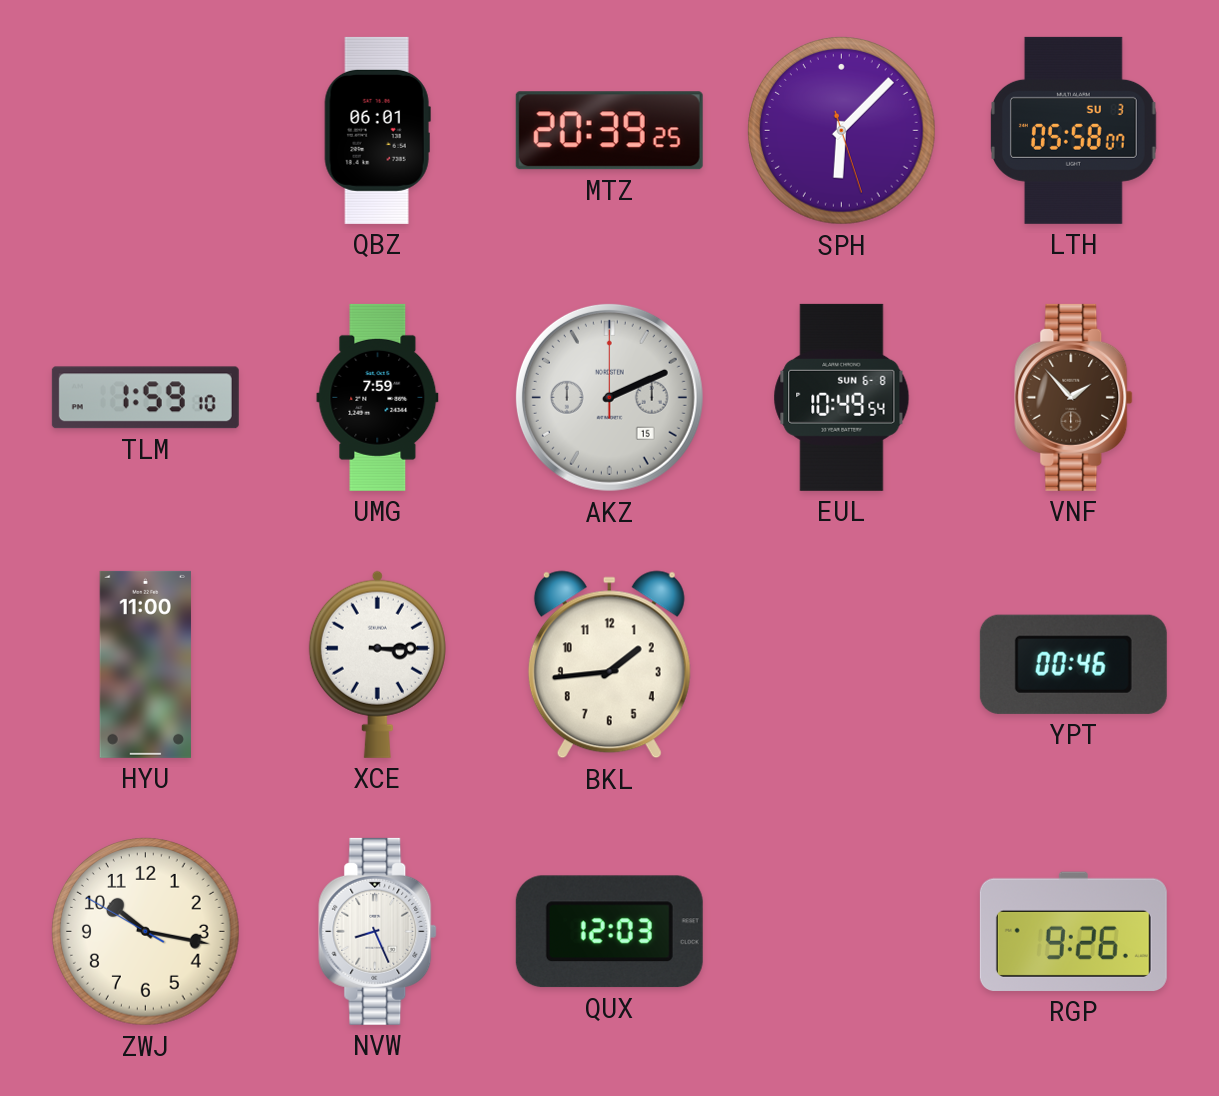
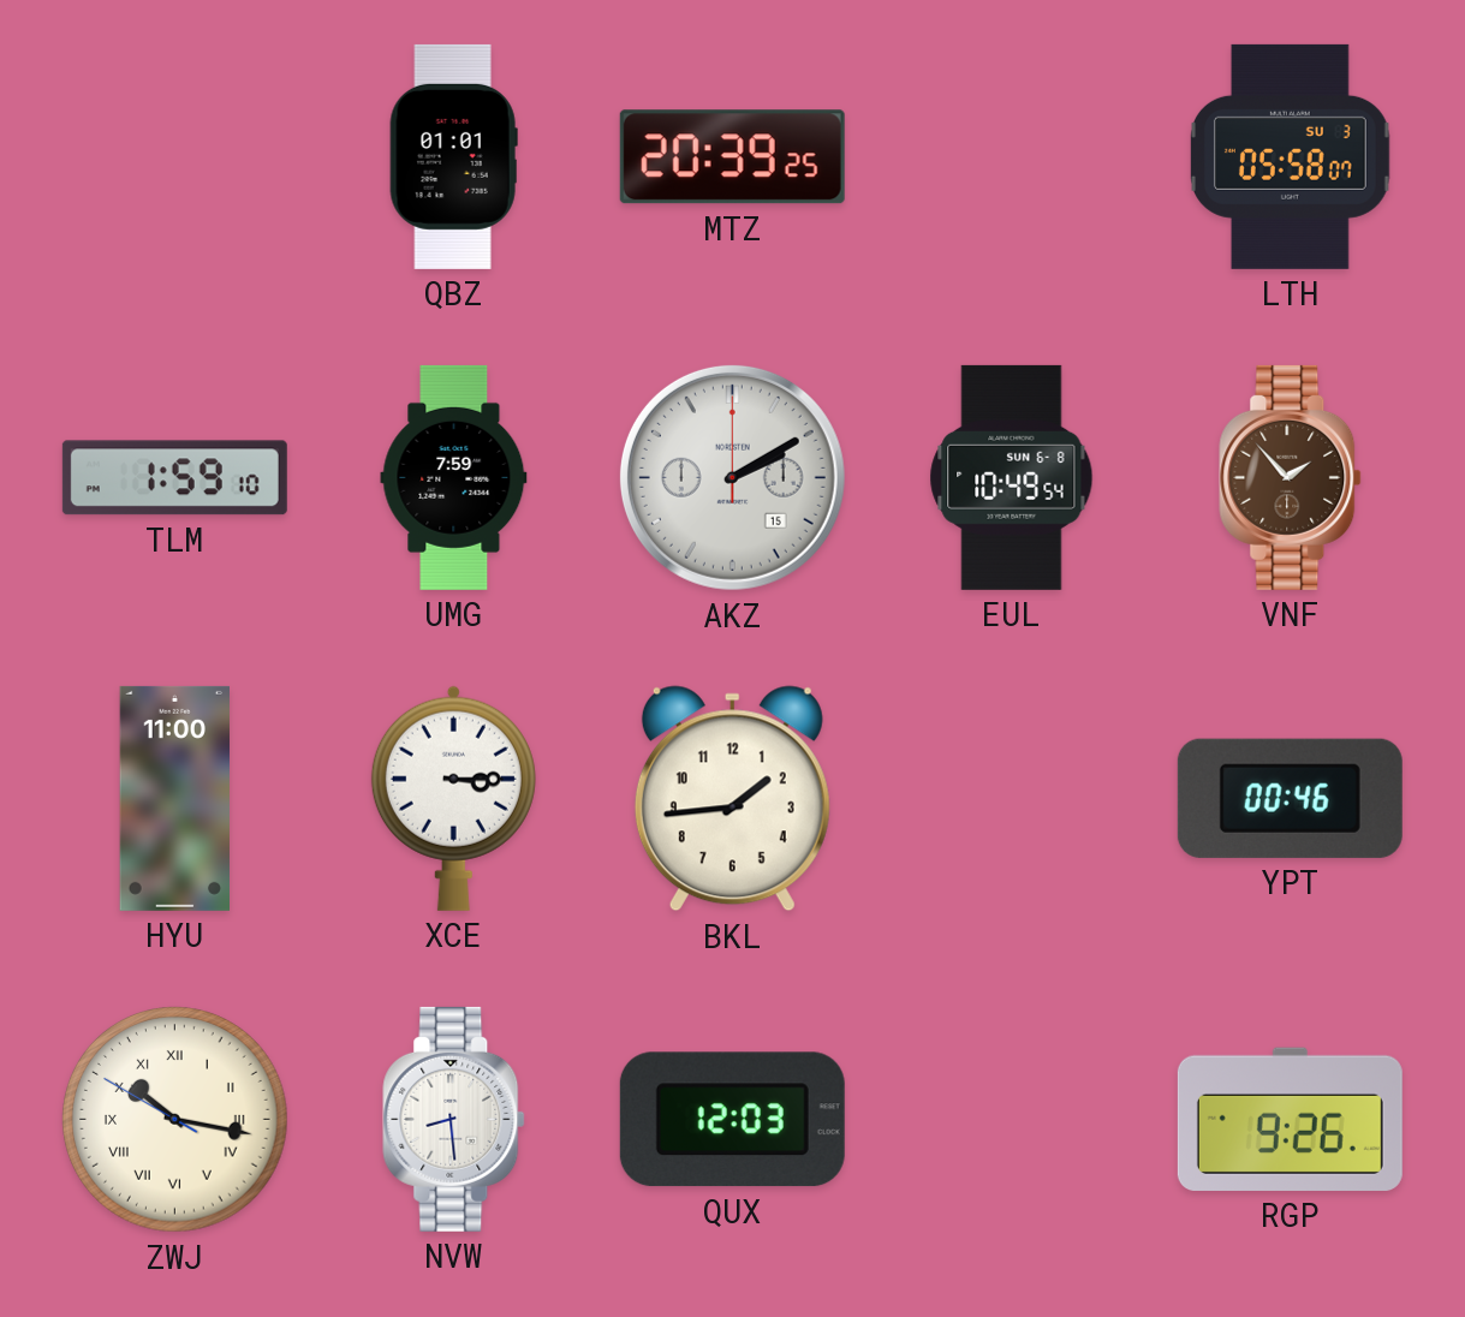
QBZ: 06:01 -> 01:01 (453, 156)
SPH: 6:07 -> none (842, 131)
AKZ: 2:11 -> 2:10 (732, 477)
ZWJ numerals: Arabic -> Roman (175, 1120)
NVW: 8:26 -> 8:29 (454, 1119)
